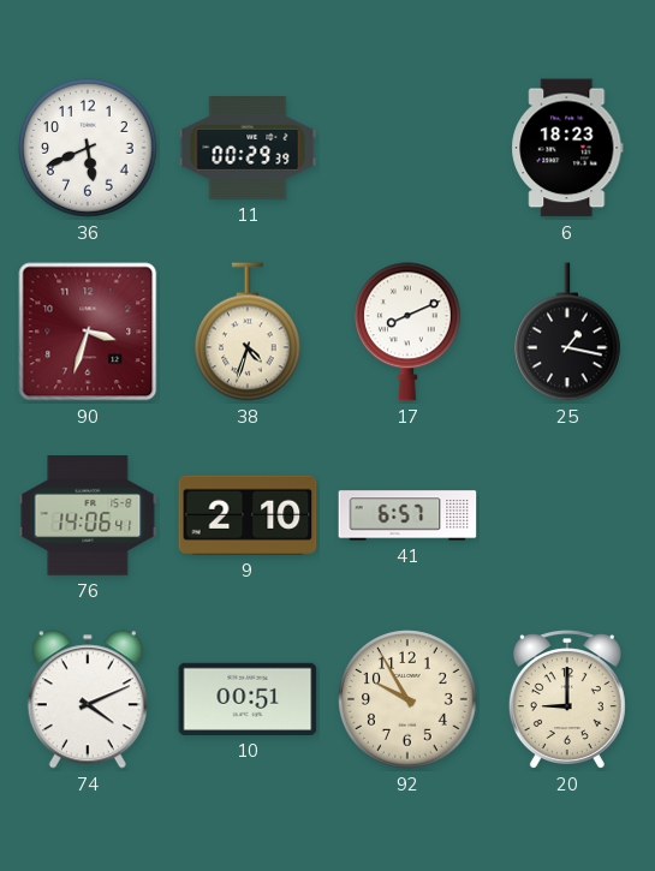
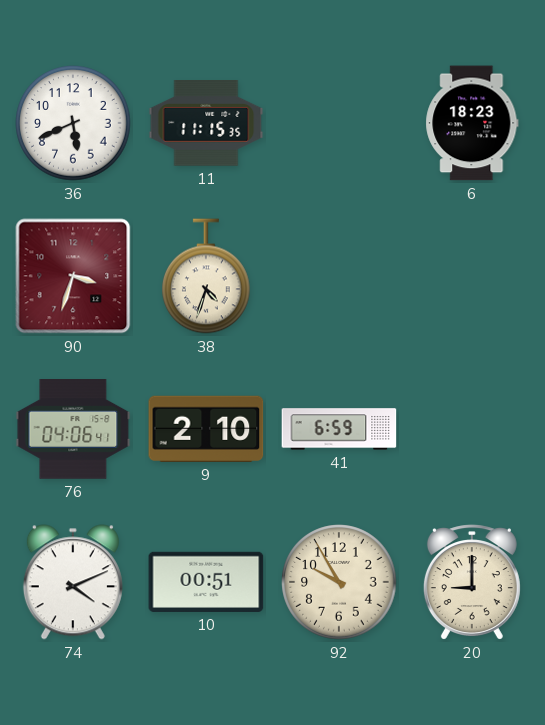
11: 00:29 -> 11:15 (206, 123)
17: 8:11 -> none (409, 332)
25: 1:17 -> none (568, 332)
76: 14:06 -> 04:06 (73, 429)
41: 6:57 -> 6:59 (339, 429)
